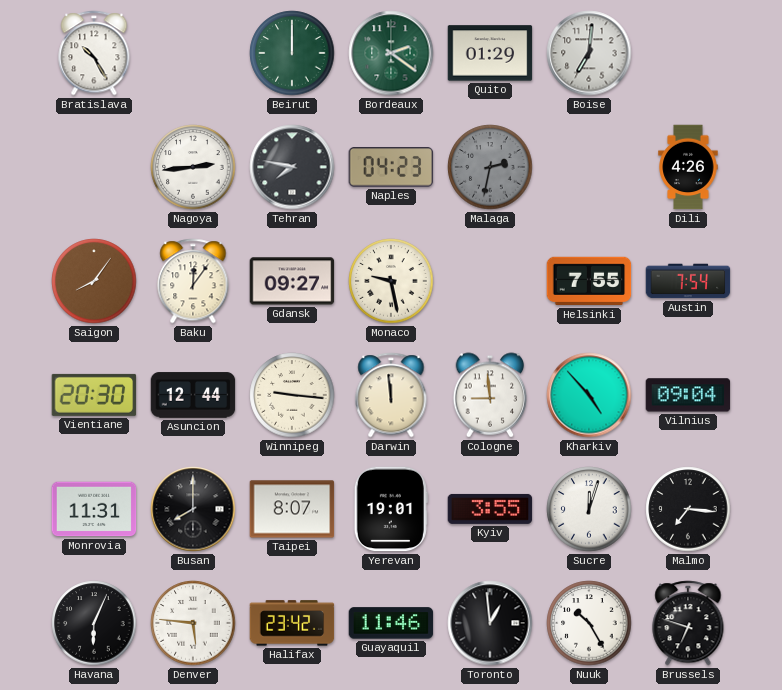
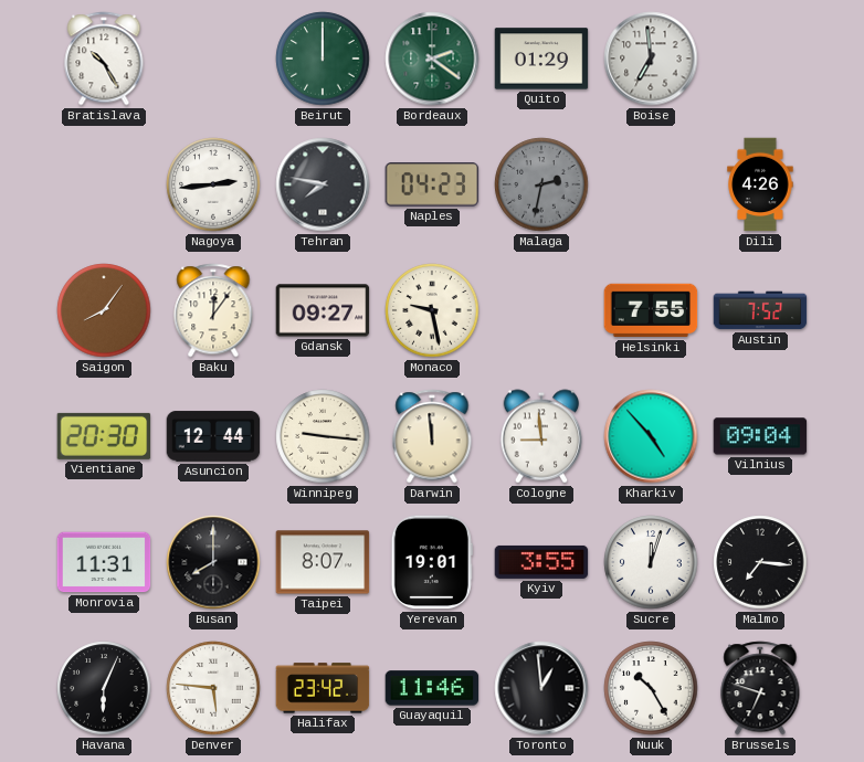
Boise: 7:01 -> 6:59 (651, 59)
Austin: 7:54 -> 7:52 (760, 310)
